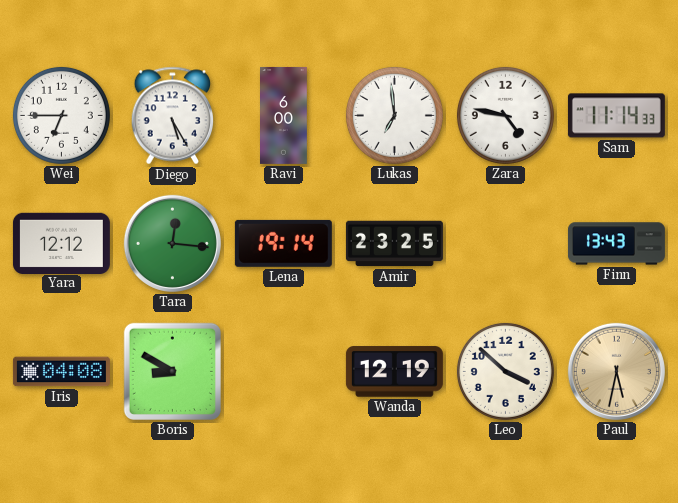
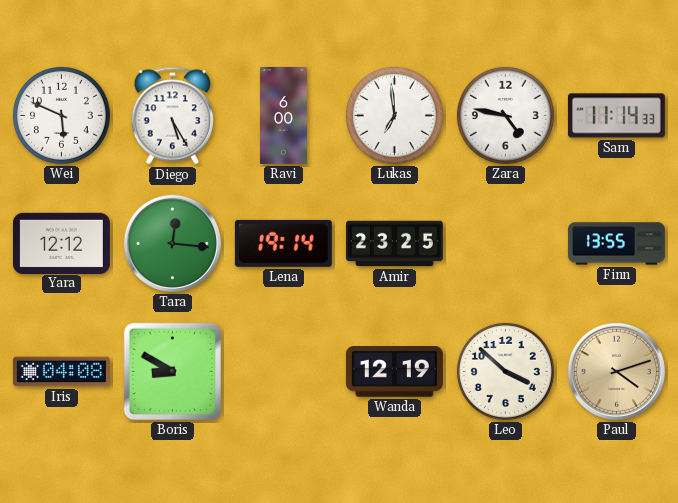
Wei: 6:45 -> 5:49 (61, 115)
Finn: 13:43 -> 13:55 (616, 244)
Paul: 5:32 -> 4:12 (616, 371)
